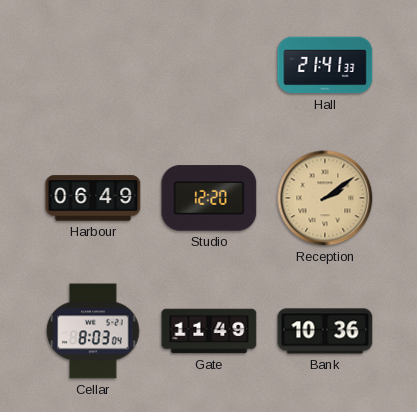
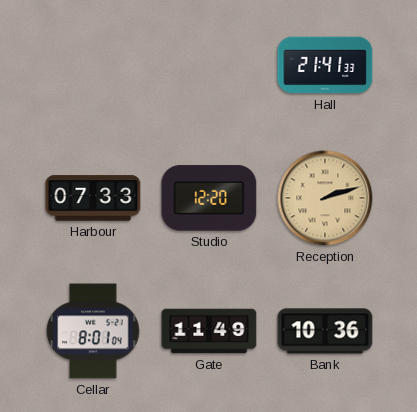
Harbour: 06:49 -> 07:33 (93, 198)
Reception: 2:09 -> 2:12 (325, 198)
Cellar: 8:03 -> 8:01 (93, 331)
